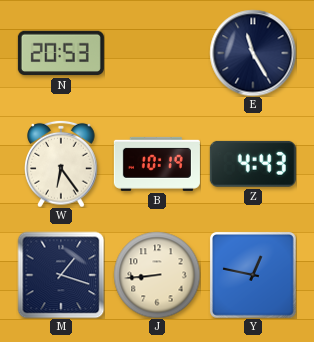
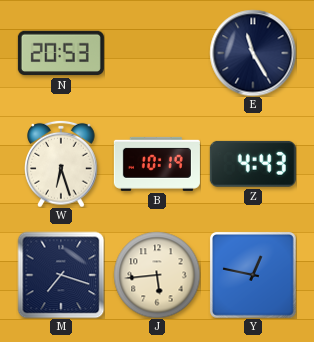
W: 6:24 -> 6:27 (61, 164)
M: 1:18 -> 7:18 (61, 275)
J: 8:44 -> 5:44 (157, 275)
